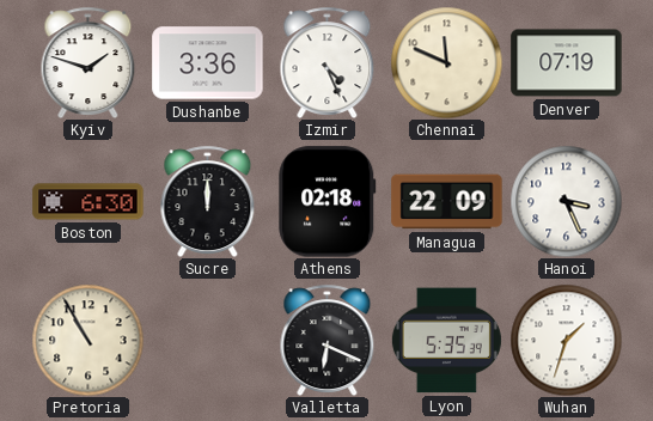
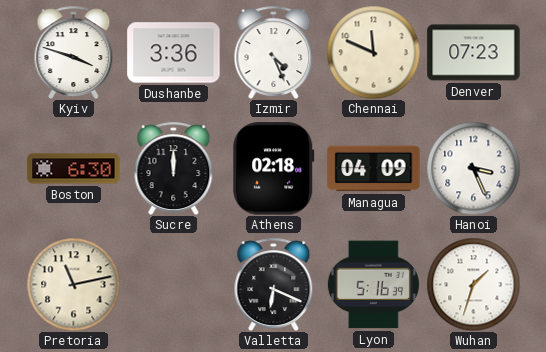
Kyiv: 1:48 -> 3:48 (74, 52)
Denver: 07:19 -> 07:23 (474, 53)
Managua: 22:09 -> 04:09 (374, 169)
Pretoria: 10:55 -> 11:13 (73, 284)
Lyon: 5:35 -> 5:16 (373, 285)
